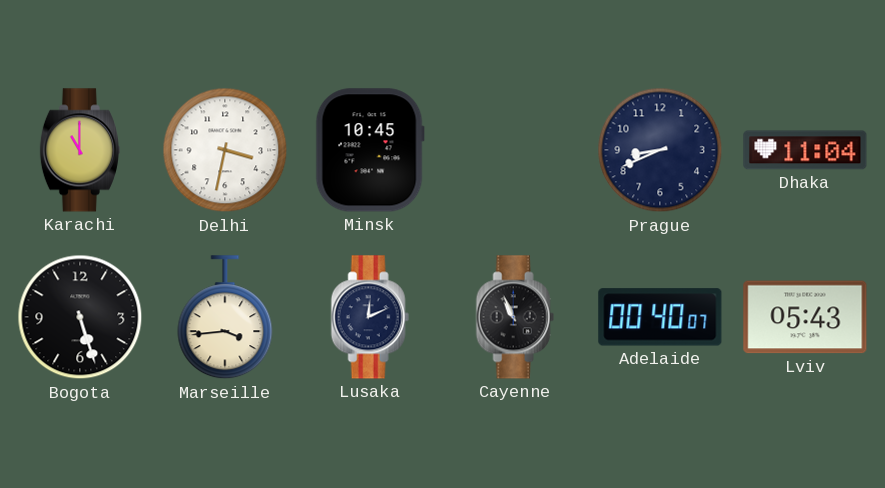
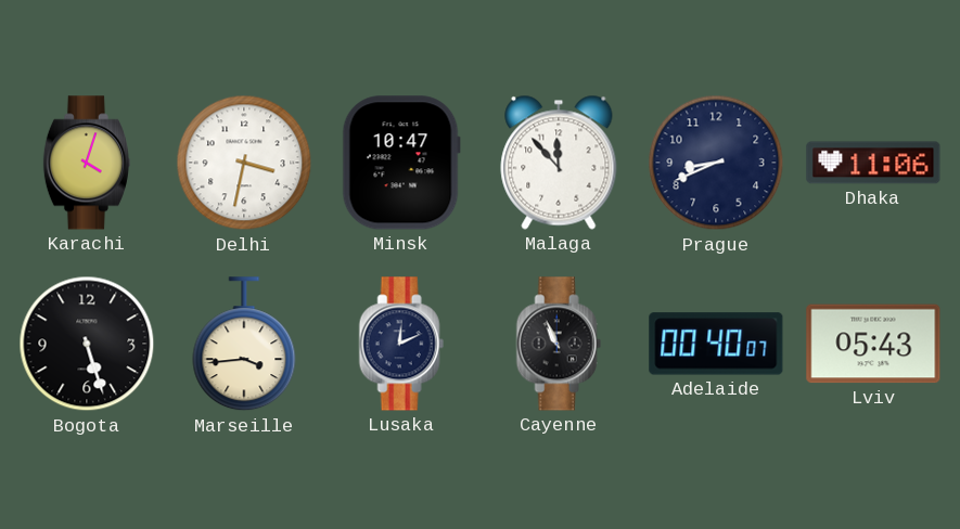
Karachi: 11:00 -> 4:03 (87, 163)
Minsk: 10:45 -> 10:47 (401, 163)
Malaga: none -> 11:53 (559, 163)
Dhaka: 11:04 -> 11:06 (873, 163)
